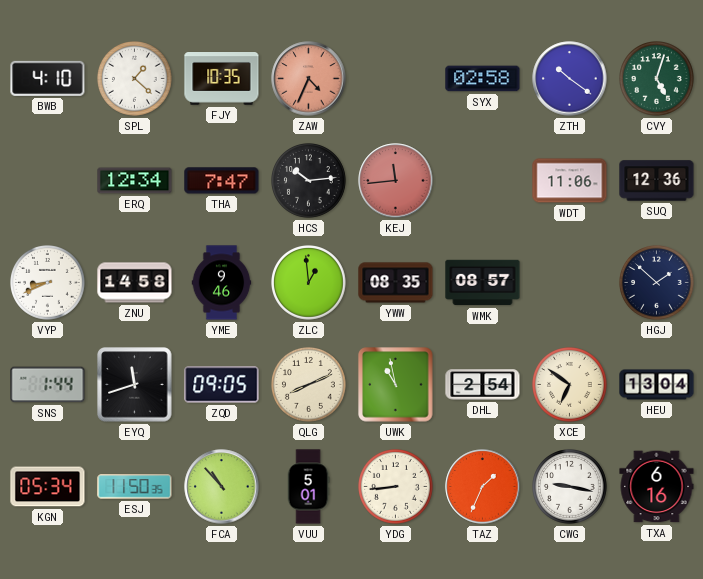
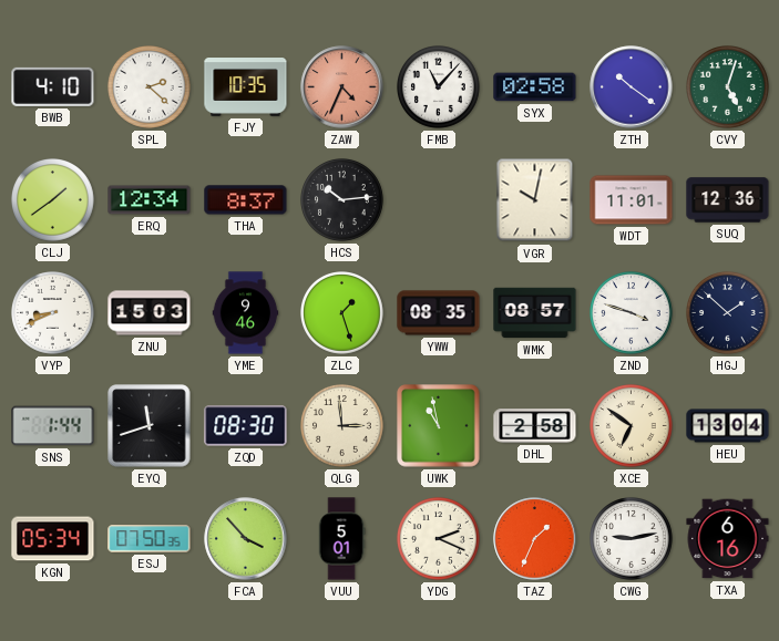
SPL: 1:22 -> 2:22 (150, 87)
FMB: none -> 11:07 (439, 87)
CLJ: none -> 1:39 (53, 200)
THA: 7:47 -> 8:37 (246, 200)
KEJ: 11:44 -> none (396, 181)
VGR: none -> 10:02 (535, 200)
WDT: 11:06 -> 11:01 (632, 200)
ZNU: 14:58 -> 15:03 (150, 313)
ZLC: 12:59 -> 1:27 (342, 313)
ZND: none -> 3:48 (632, 313)
ZQD: 09:05 -> 08:30 (246, 426)
QLG: 8:11 -> 2:59 (342, 426)
DHL: 2:54 -> 2:58 (535, 426)
ESJ: 11:50 -> 07:50 (150, 539)
FCA: 10:53 -> 3:53 (246, 539)
YDG: 8:44 -> 2:19 (439, 539)
CWG: 9:17 -> 9:13 (632, 539)
